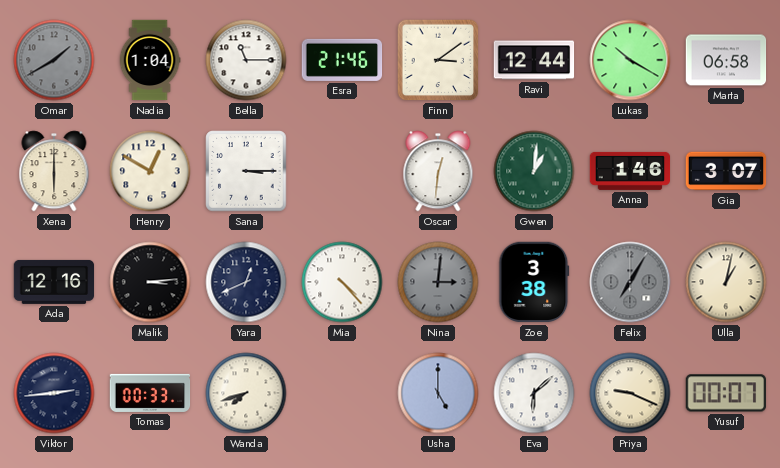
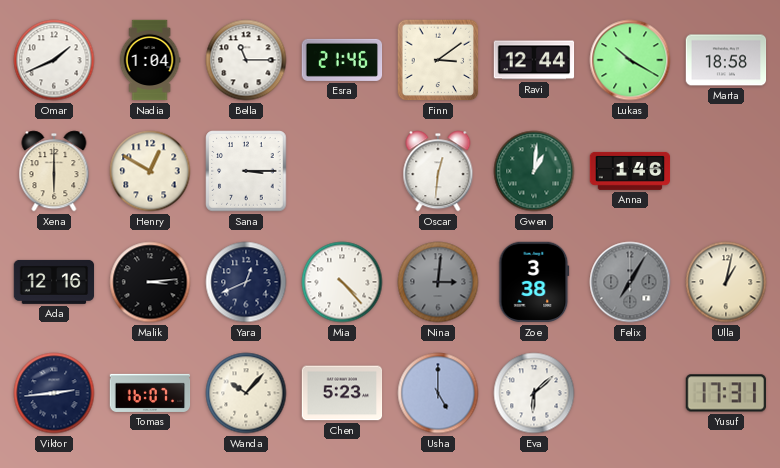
Omar: 1:40 -> 1:41 (54, 60)
Omar dial: grey -> white (54, 60)
Marta: 06:58 -> 18:58 (726, 60)
Gia: 3:07 -> none (726, 171)
Tomas: 00:33 -> 16:07 (150, 393)
Wanda: 7:42 -> 10:07 (246, 393)
Chen: none -> 5:23 (342, 393)
Priya: 9:19 -> none (630, 393)
Yusuf: 00:07 -> 17:31 (725, 393)
